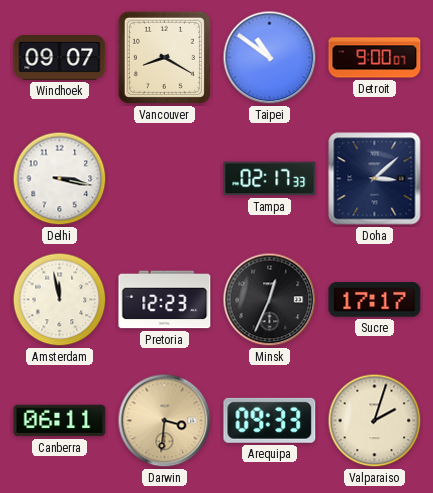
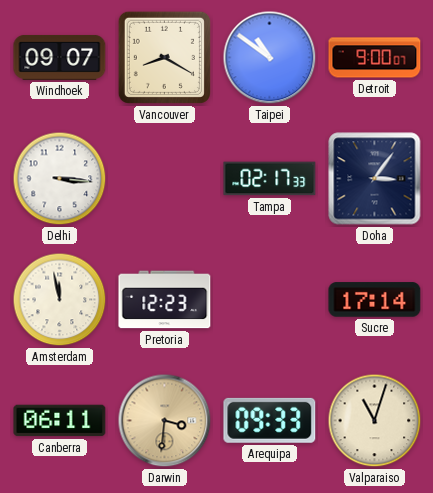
Delhi: 3:17 -> 3:16 (60, 179)
Doha: 3:08 -> 3:06 (375, 179)
Minsk: 12:34 -> none (270, 300)
Sucre: 17:17 -> 17:14 (375, 300)
Valparaiso: 2:03 -> 11:03 (375, 421)
